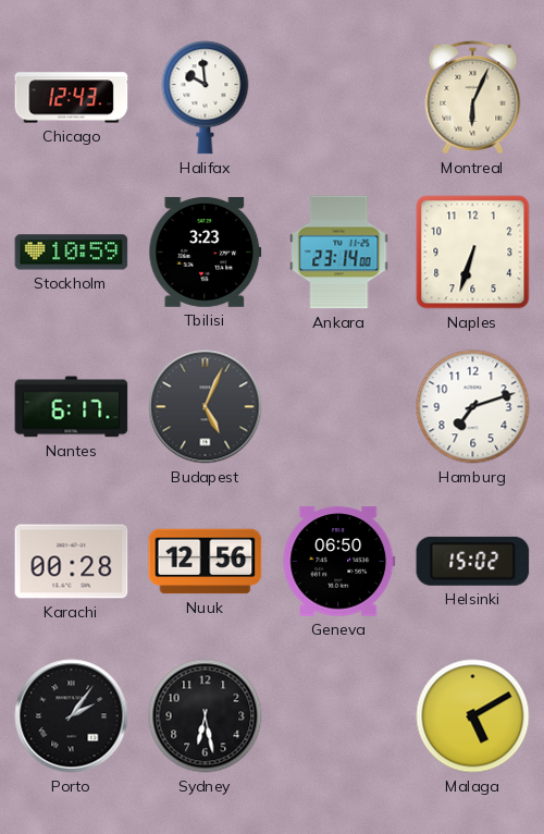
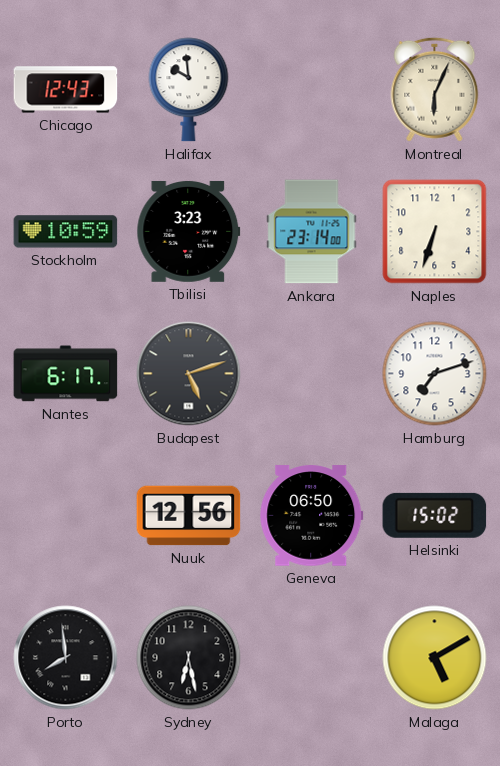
Budapest: 5:04 -> 5:12 (189, 374)
Karachi: 00:28 -> none (72, 562)
Porto: 2:06 -> 7:59 (66, 658)
